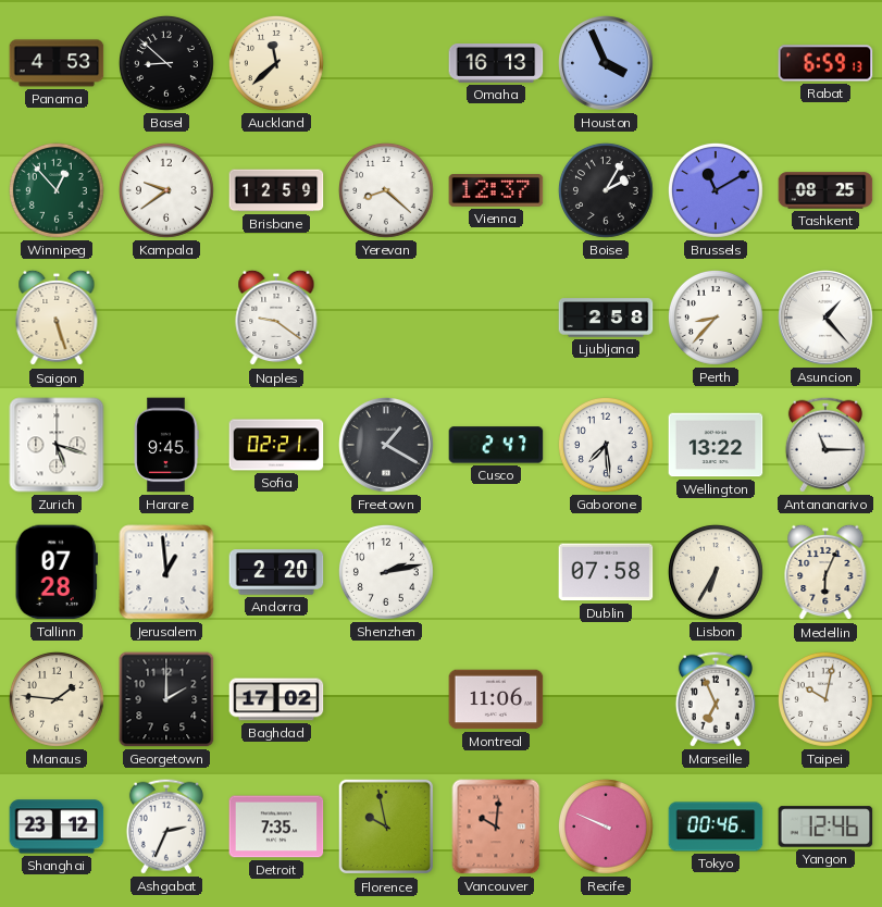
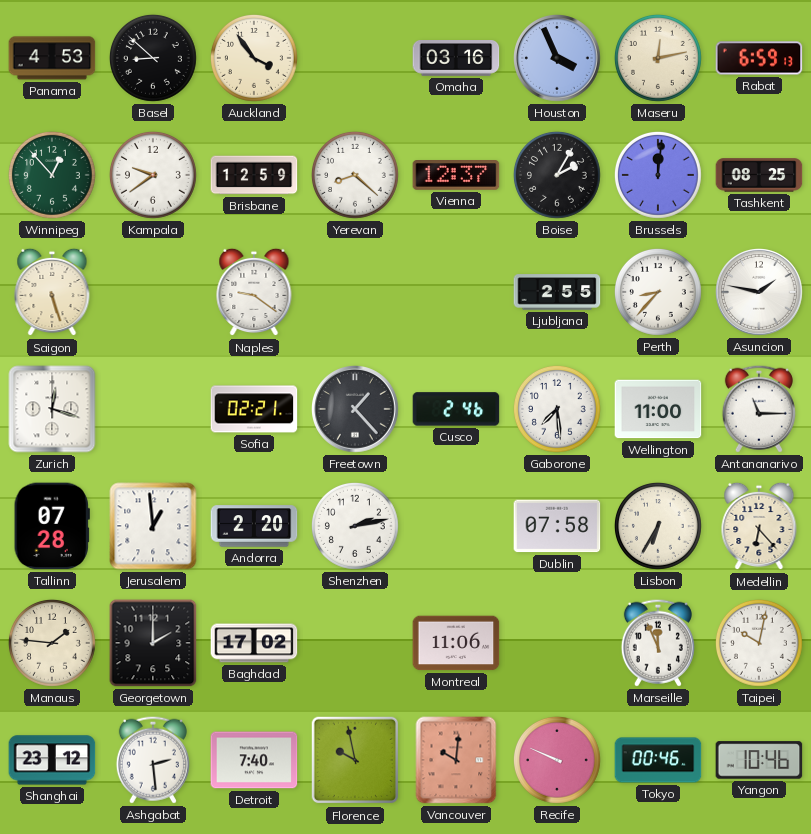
Auckland: 11:38 -> 3:54 (254, 58)
Omaha: 16:13 -> 03:16 (456, 59)
Maseru: none -> 12:13 (658, 58)
Brussels: 11:10 -> 12:01 (658, 175)
Ljubljana: 2:58 -> 2:55 (557, 292)
Asuncion: 1:23 -> 1:47 (760, 293)
Zurich: 5:18 -> 12:18 (52, 409)
Harare: 9:45 -> none (166, 445)
Freetown: 1:20 -> 1:23 (356, 410)
Cusco: 2:47 -> 2:46 (456, 409)
Wellington: 13:22 -> 11:00 (658, 409)
Medellin: 6:04 -> 6:23 (759, 526)
Marseille: 6:56 -> 11:56 (658, 643)
Ashgabat: 2:34 -> 2:29 (153, 760)
Detroit: 7:35 -> 7:40 (254, 760)
Yangon: 12:46 -> 10:46 (759, 760)
